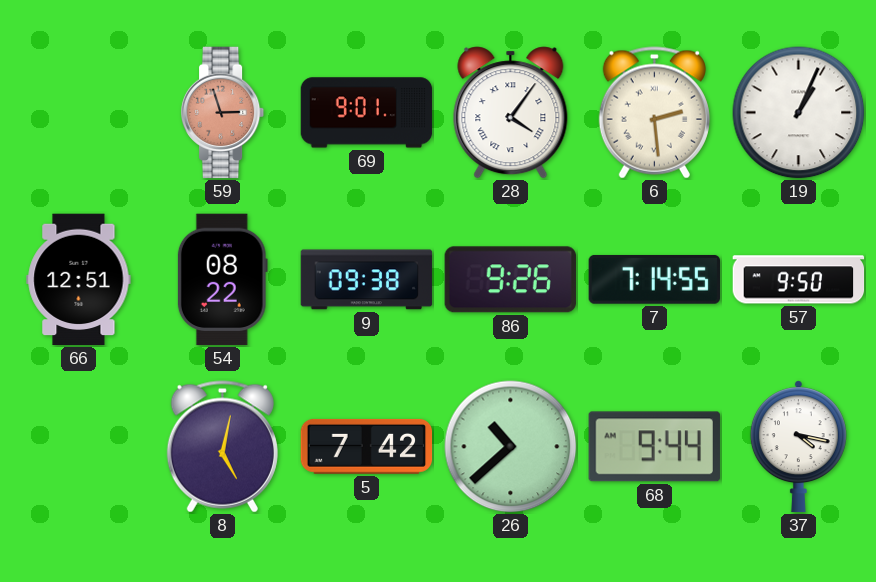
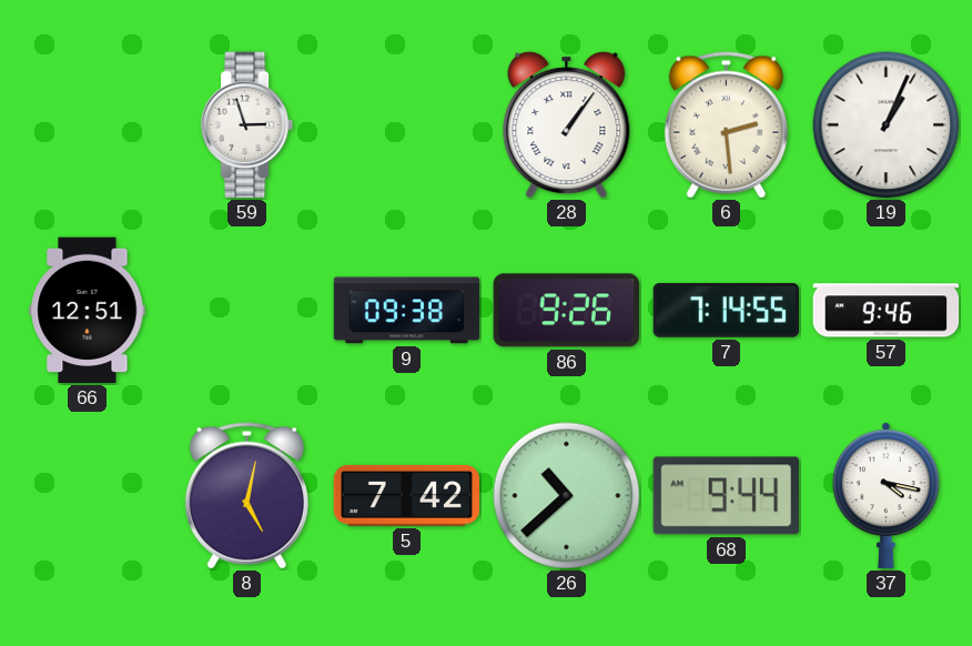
59 dial: salmon -> white (247, 125)
69: 9:01 -> none (367, 113)
28: 4:06 -> 1:06 (567, 125)
54: 08:22 -> none (222, 280)
57: 9:50 -> 9:46 (887, 311)
